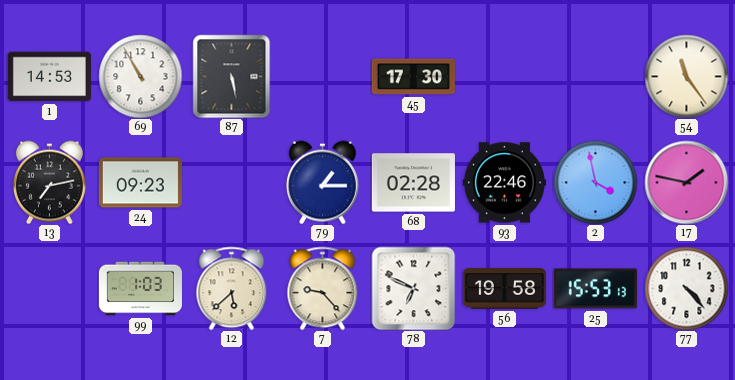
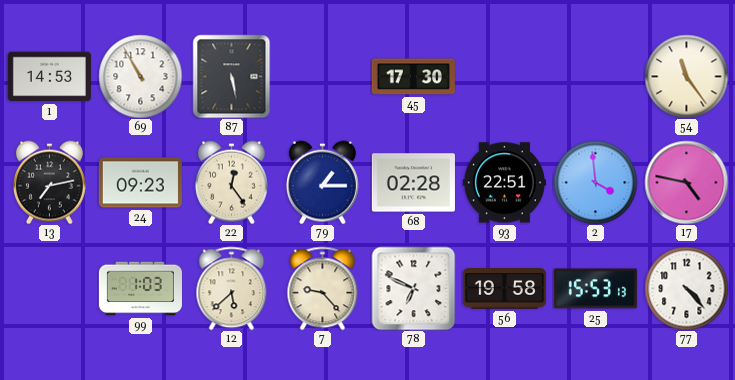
22: none -> 12:24 (231, 182)
93: 22:46 -> 22:51 (504, 183)
2: 3:58 -> 3:59 (595, 182)
17: 1:47 -> 4:47 (686, 182)
